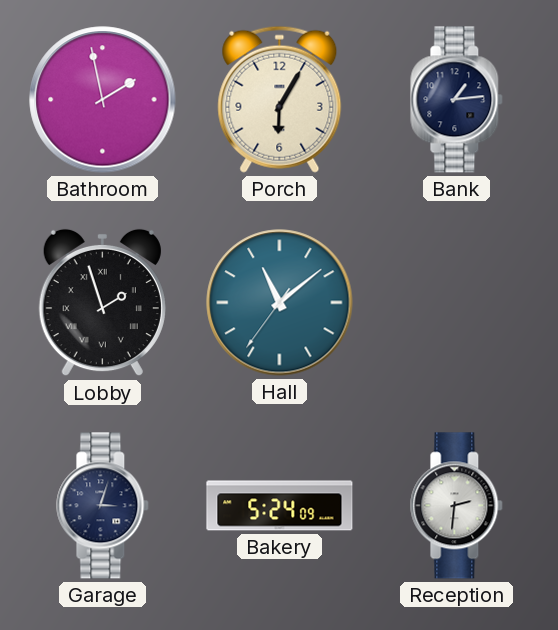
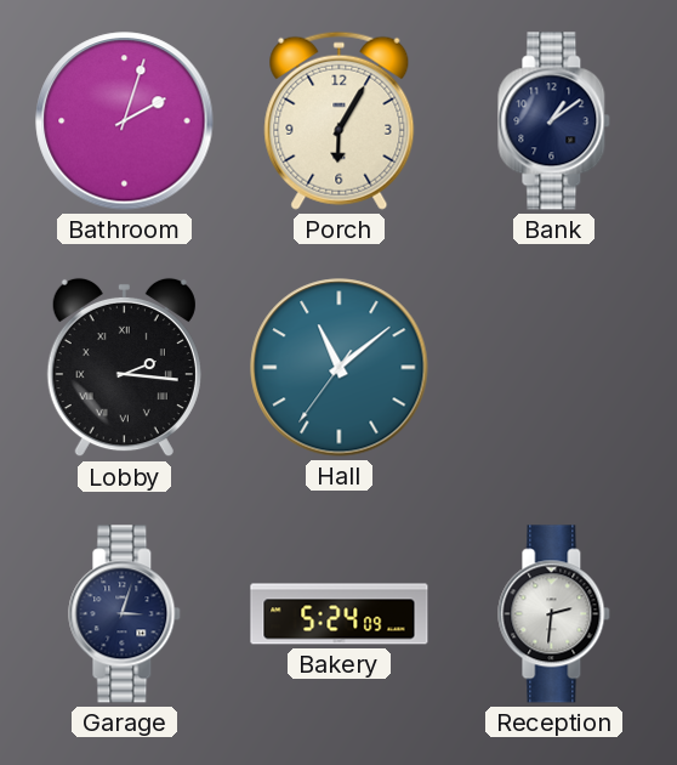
Bathroom: 1:58 -> 2:03 (125, 121)
Bank: 1:14 -> 1:09 (554, 121)
Lobby: 1:57 -> 2:16 (124, 368)
